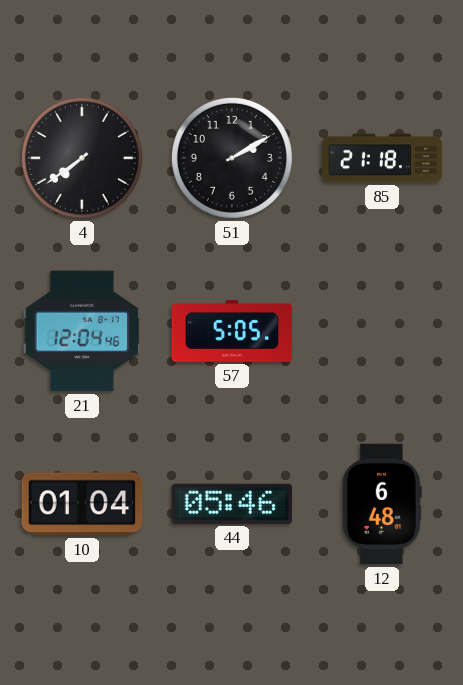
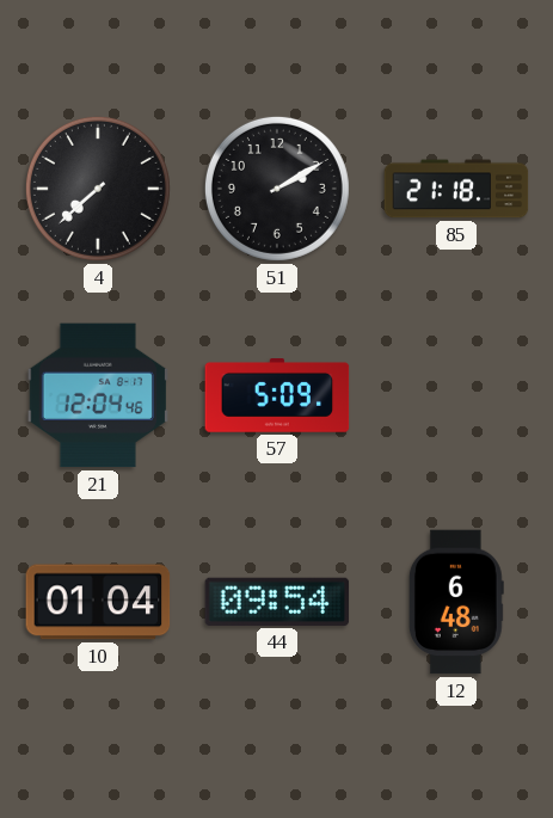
4: 7:39 -> 7:38 (98, 189)
57: 5:05 -> 5:09 (277, 396)
44: 05:46 -> 09:54 (277, 602)
